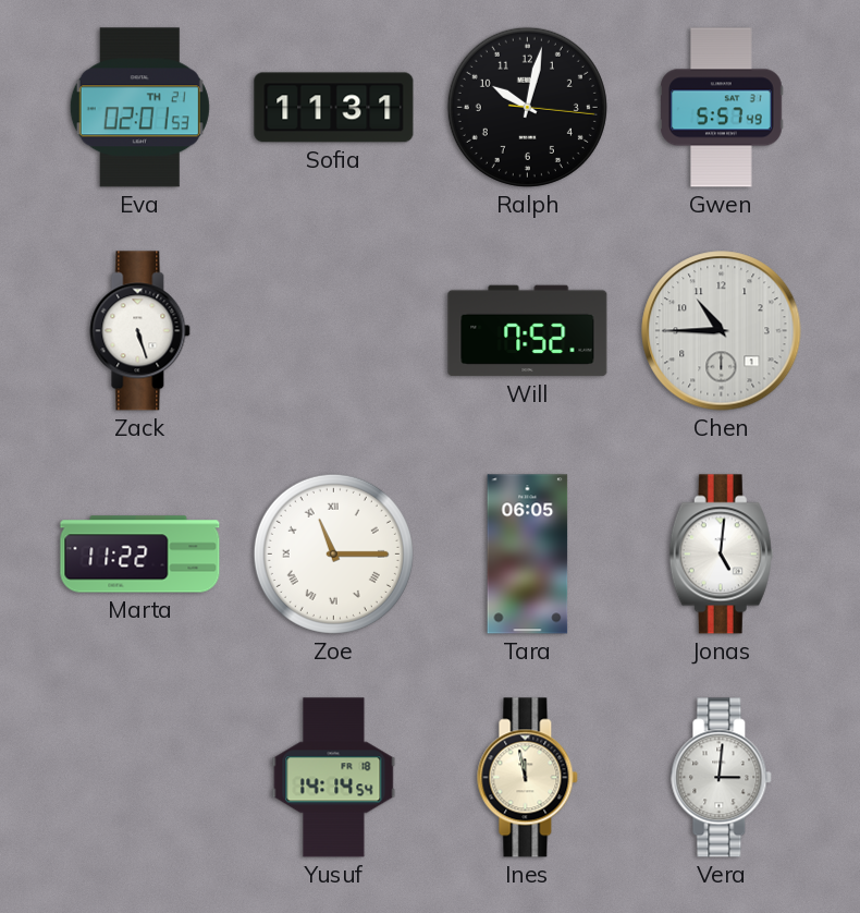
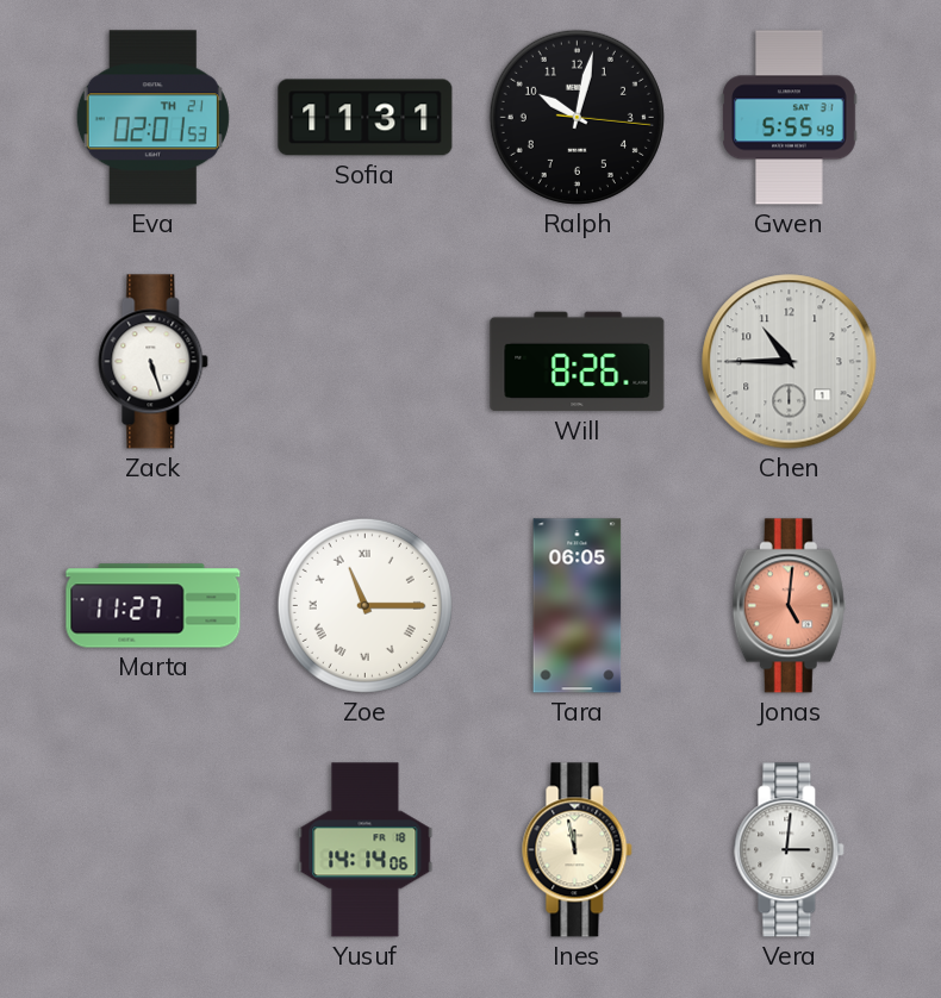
Gwen: 5:57 -> 5:55 (790, 118)
Will: 7:52 -> 8:26 (578, 362)
Marta: 11:22 -> 11:27 (154, 606)
Jonas dial: white -> salmon (789, 606)
Yusuf: 14:14:54 -> 14:14:06 (366, 850)
